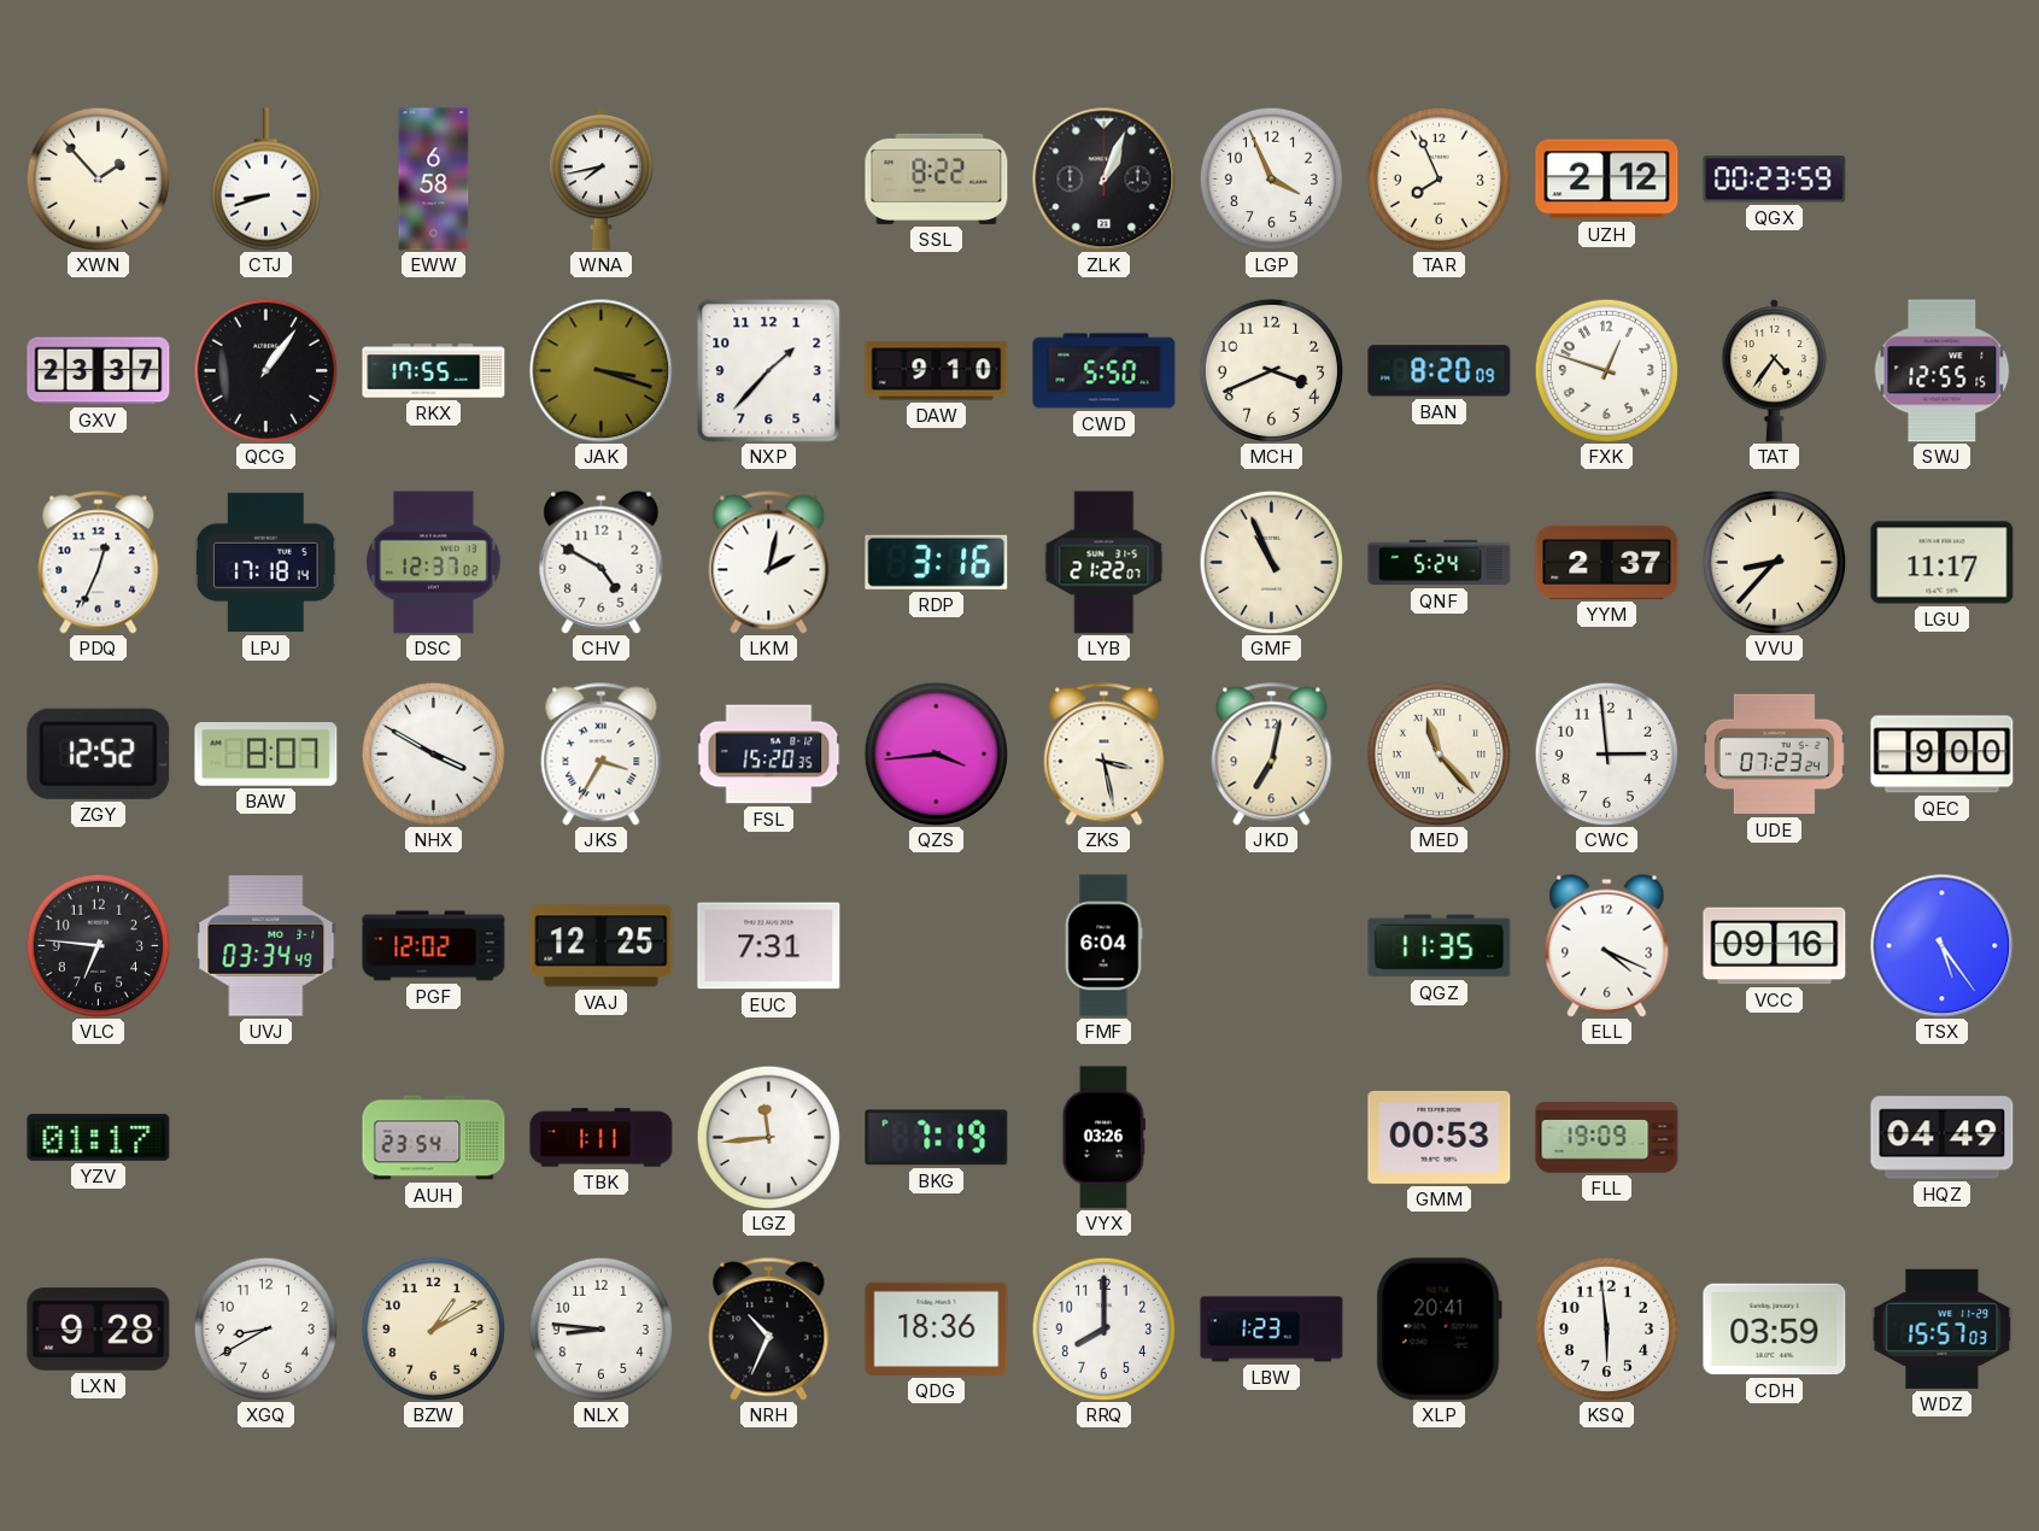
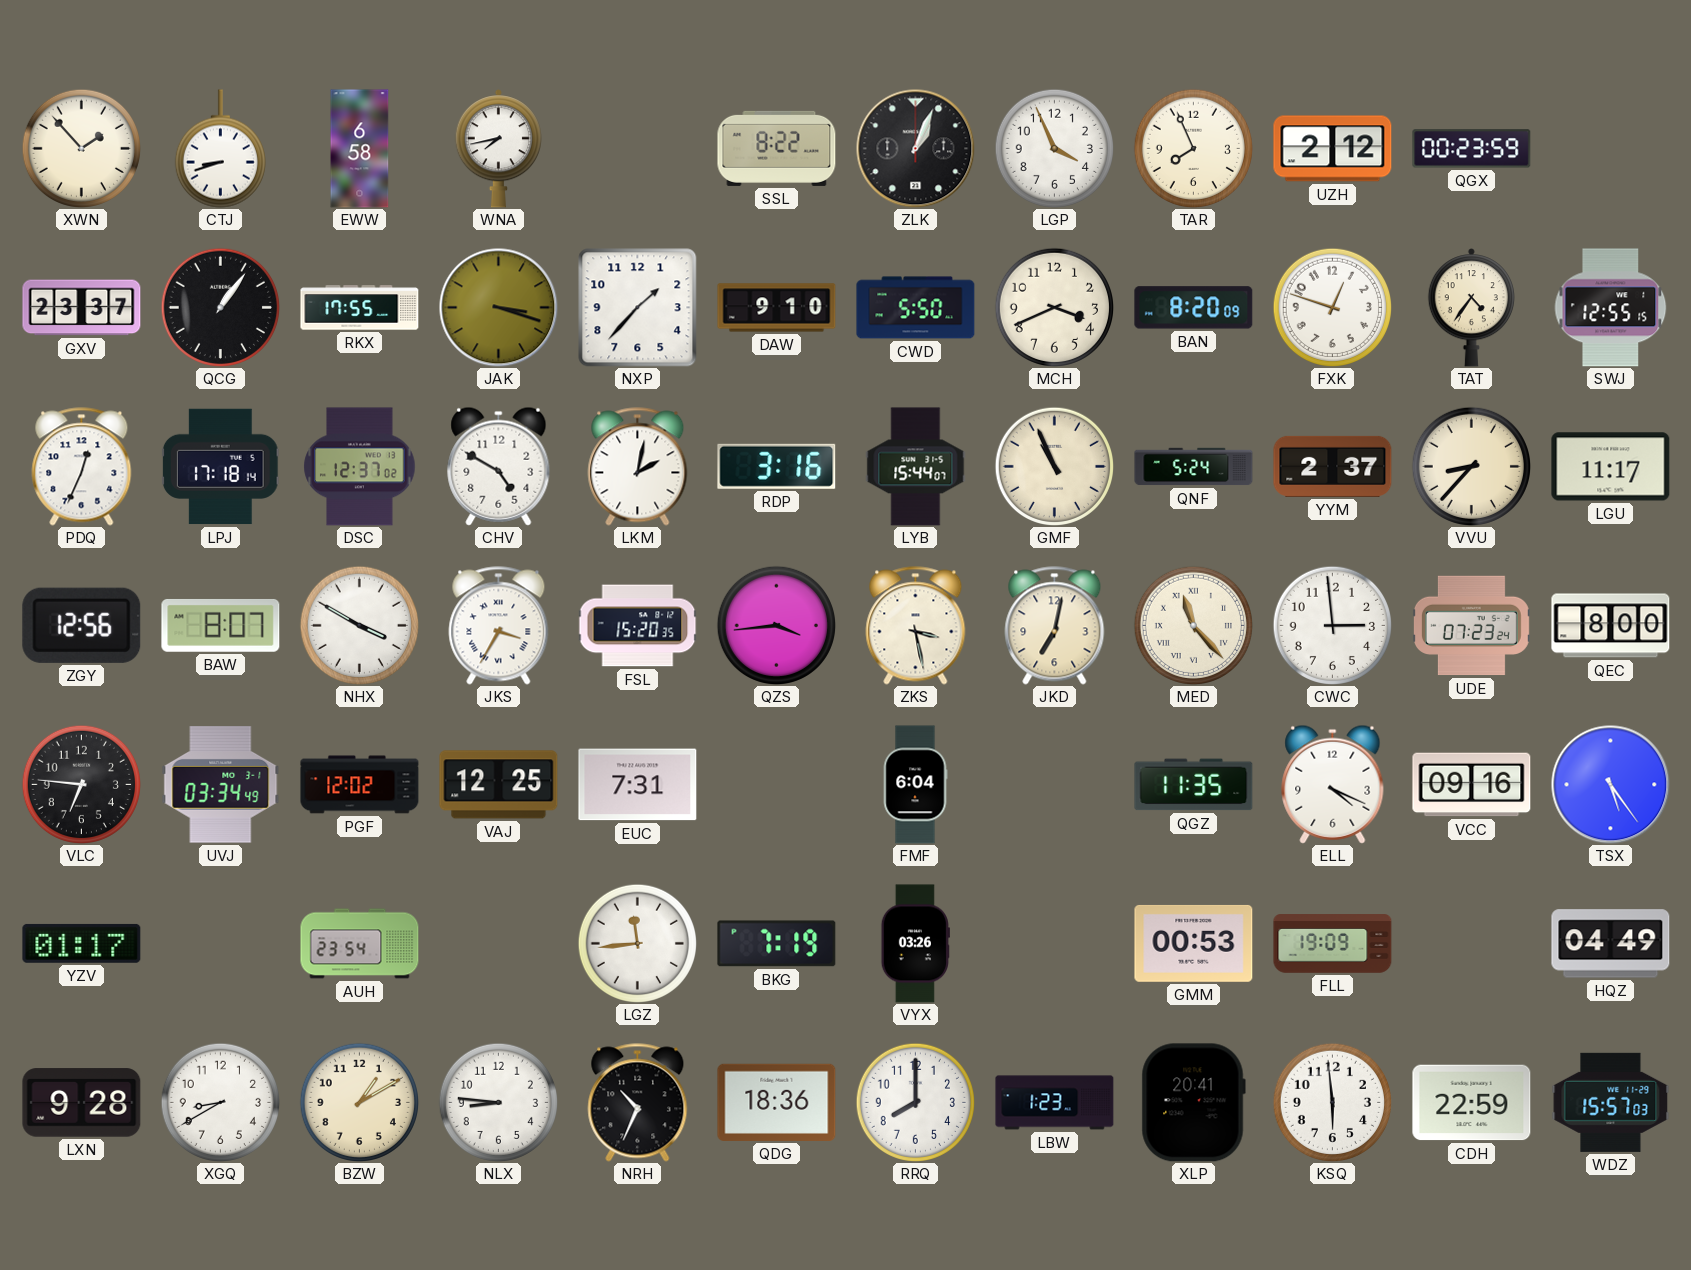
LYB: 21:22 -> 15:44 (916, 467)
ZGY: 12:52 -> 12:56 (82, 625)
QEC: 9:00 -> 8:00 (1611, 626)
TBK: 1:11 -> none (602, 1138)
CDH: 03:59 -> 22:59 (1472, 1103)
